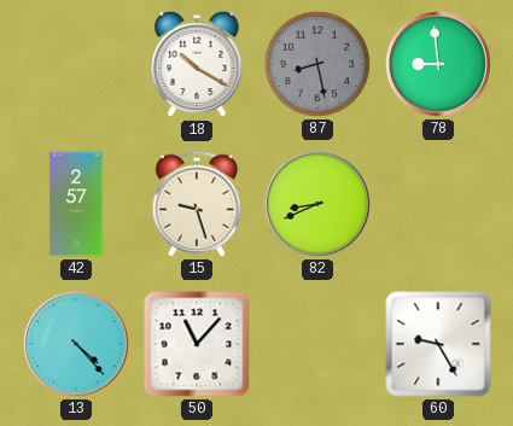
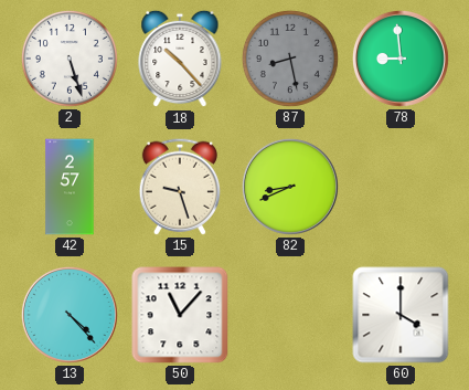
2: none -> 5:27 (70, 59)
18: 10:20 -> 10:23 (180, 59)
60: 9:25 -> 4:00 (401, 315)
